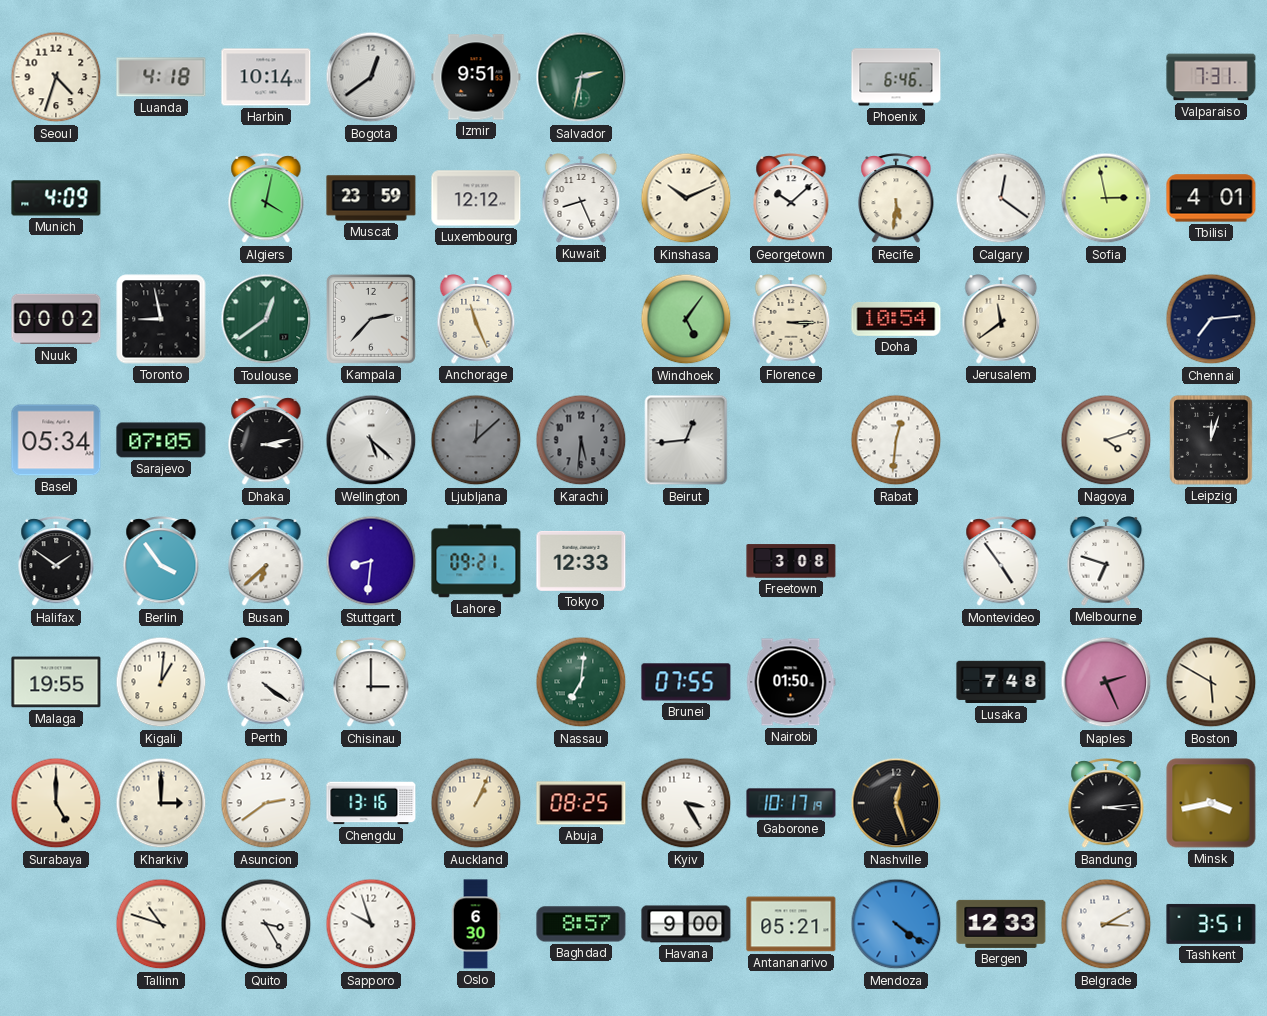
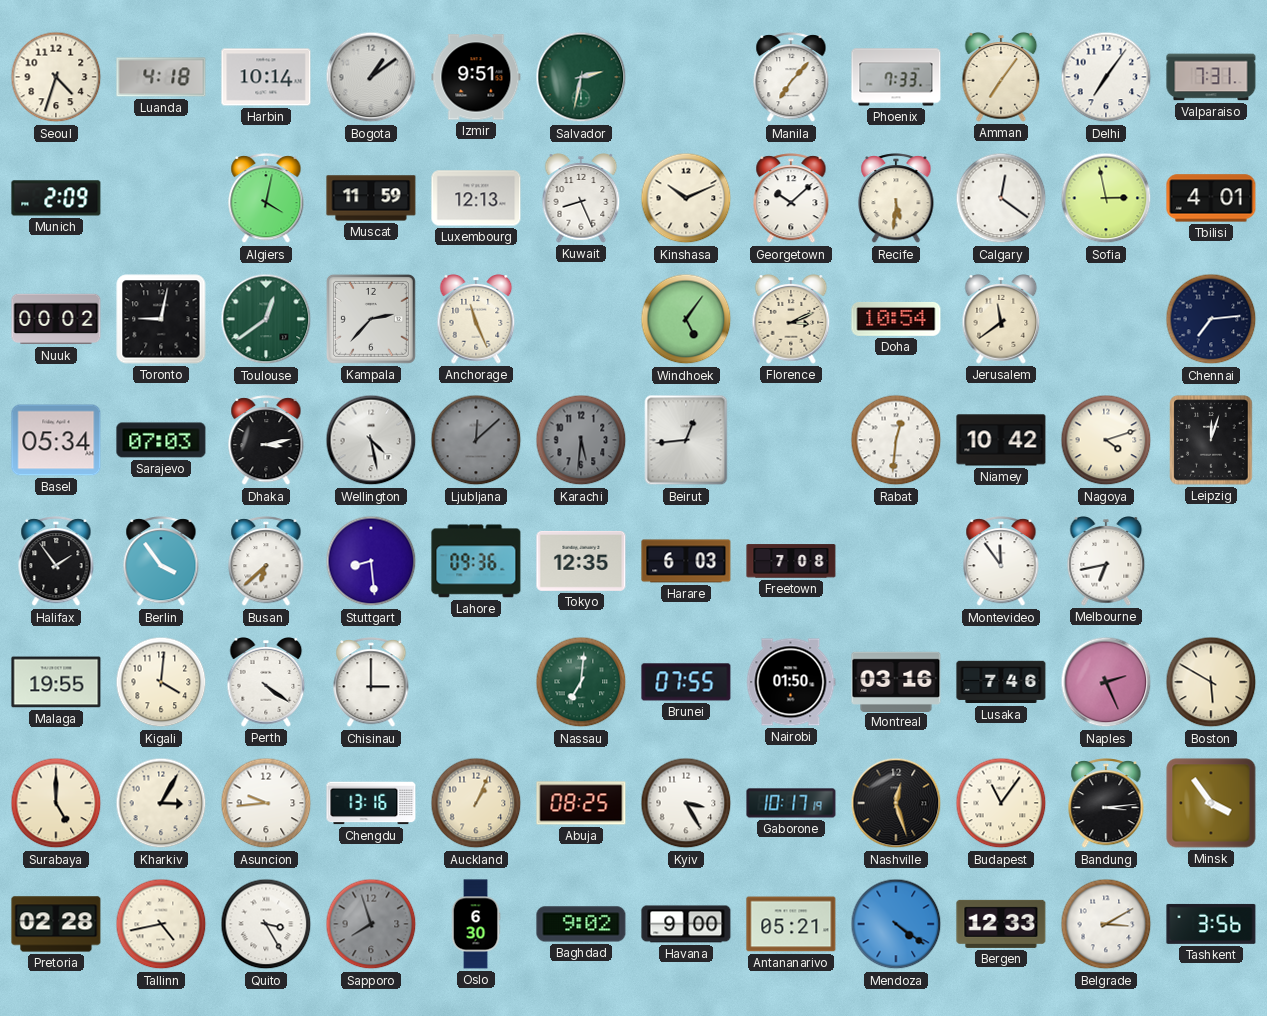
Bogota: 12:39 -> 1:09 (371, 77)
Manila: none -> 7:07 (791, 78)
Phoenix: 6:46 -> 7:33 (896, 77)
Amman: none -> 7:06 (1001, 77)
Delhi: none -> 7:06 (1106, 77)
Munich: 4:09 -> 2:09 (56, 198)
Muscat: 23:59 -> 11:59 (371, 198)
Luxembourg: 12:12 -> 12:13 (476, 198)
Toronto: 8:58 -> 9:02 (161, 319)
Florence: 3:15 -> 3:11 (791, 319)
Sarajevo: 07:05 -> 07:03 (161, 440)
Wellington: 5:22 -> 4:28 (371, 440)
Niamey: none -> 10:42 (1001, 440)
Halifax: 1:51 -> 1:54 (56, 562)
Stuttgart: 8:31 -> 8:29 (371, 561)
Lahore: 09:21 -> 09:36 (476, 561)
Tokyo: 12:33 -> 12:35 (581, 561)
Harare: none -> 6:03 (686, 561)
Freetown: 3:08 -> 7:08 (791, 561)
Montevideo: 4:54 -> 11:54 (1001, 562)
Melbourne: 6:48 -> 6:43 (1106, 561)
Kigali: 1:01 -> 4:01 (161, 682)
Montreal: none -> 03:16 (896, 681)
Lusaka: 7:48 -> 7:46 (1001, 682)
Kharkiv: 3:00 -> 3:05 (161, 803)
Asuncion: 2:39 -> 9:44 (266, 803)
Budapest: none -> 11:06 (1001, 803)
Minsk: 3:43 -> 3:54 (1211, 803)
Pretoria: none -> 02:28 (56, 924)
Tallinn: 10:48 -> 4:43 (161, 924)
Sapporo: 9:57 -> 7:57 (371, 924)
Sapporo dial: white -> grey (371, 924)
Baghdad: 8:57 -> 9:02 (581, 924)
Tashkent: 3:51 -> 3:56 (1211, 924)
